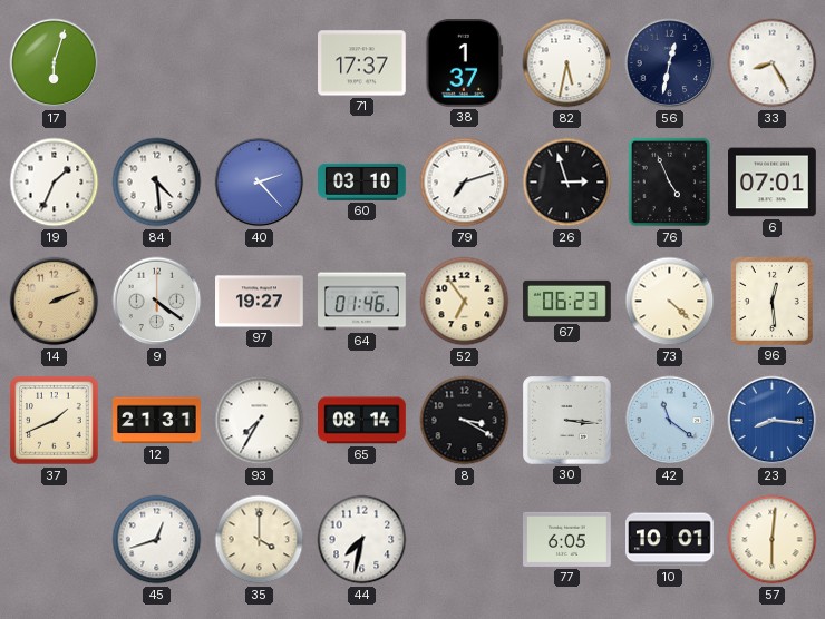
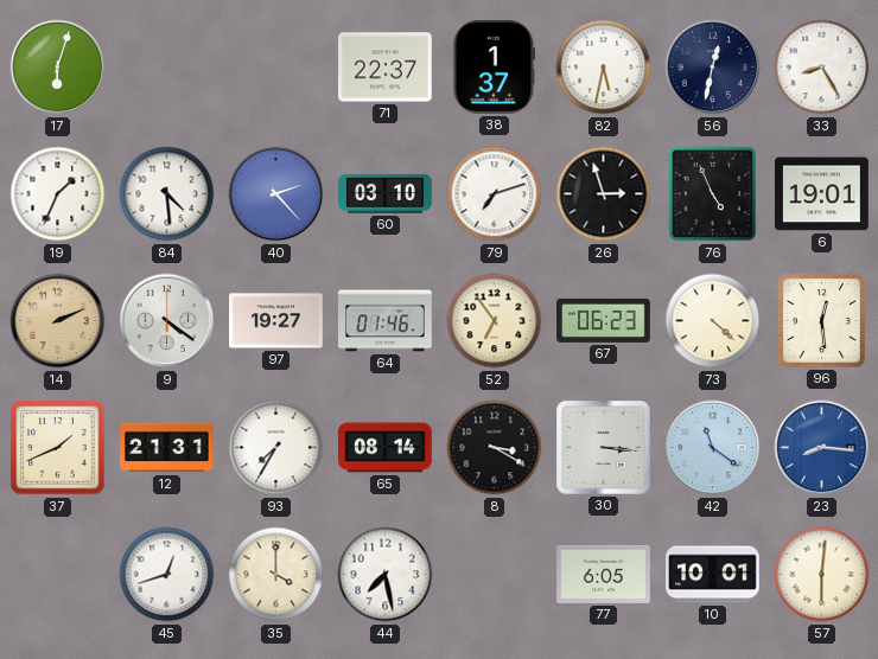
71: 17:37 -> 22:37 (386, 68)
6: 07:01 -> 19:01 (822, 194)
44: 7:32 -> 7:28 (386, 575)
